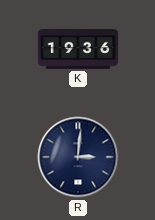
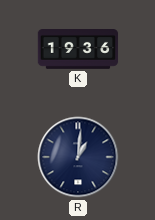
R: 3:01 -> 1:01 (78, 157)
